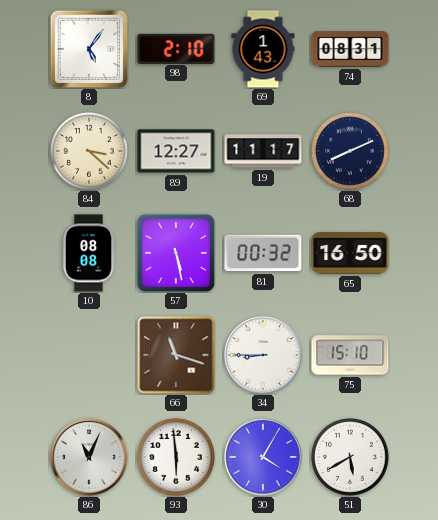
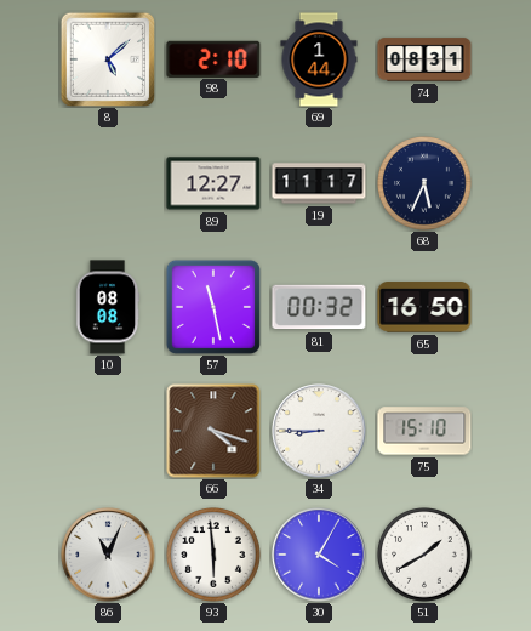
8: 5:06 -> 5:08 (107, 58)
69: 1:43 -> 1:44 (319, 59)
84: 3:22 -> none (89, 151)
68: 8:11 -> 5:34 (424, 183)
57: 5:28 -> 11:28 (213, 307)
66: 11:18 -> 4:18 (213, 431)
51: 5:40 -> 1:40 (424, 555)
